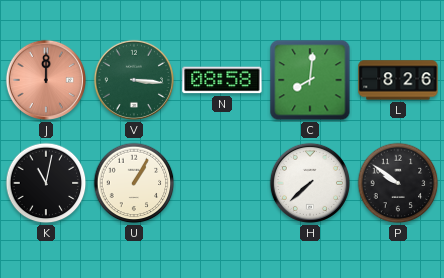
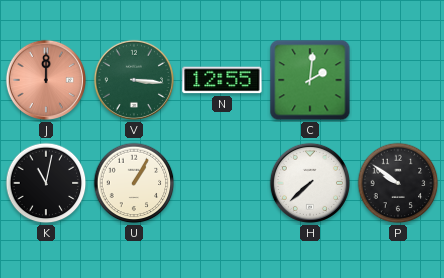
N: 08:58 -> 12:55 (222, 80)
C: 8:01 -> 2:01 (310, 80)
L: 8:26 -> none (398, 80)
